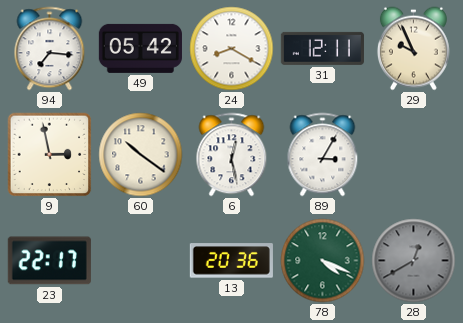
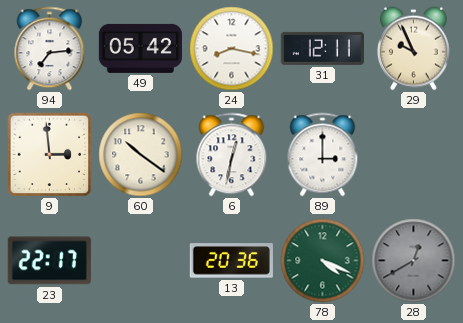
94: 7:16 -> 7:14 (50, 49)
24: 8:20 -> 8:17 (232, 49)
9: 2:58 -> 2:59 (50, 155)
6: 12:28 -> 12:32 (232, 155)
89: 3:05 -> 3:00 (323, 155)
